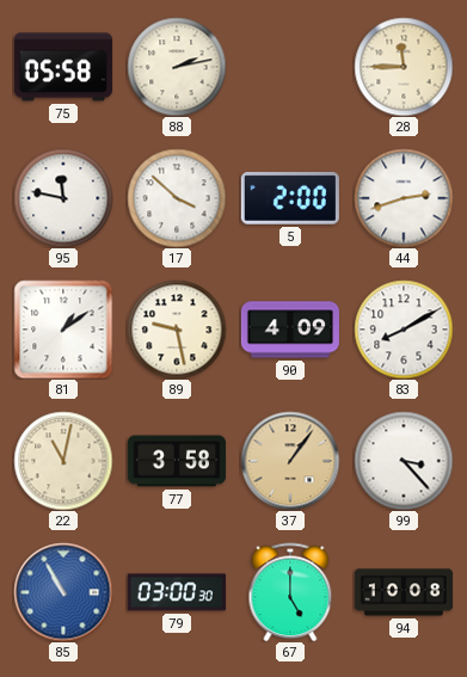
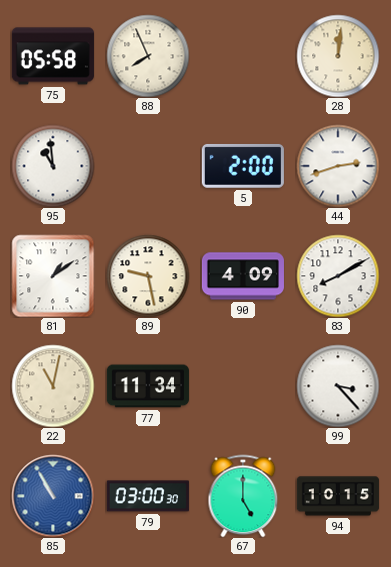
88: 2:13 -> 7:56 (148, 56)
28: 11:45 -> 12:01 (338, 56)
95: 11:47 -> 10:59 (53, 166)
17: 3:52 -> none (177, 198)
77: 3:58 -> 11:34 (148, 386)
37: 1:06 -> none (290, 461)
94: 10:08 -> 10:15 (338, 496)
